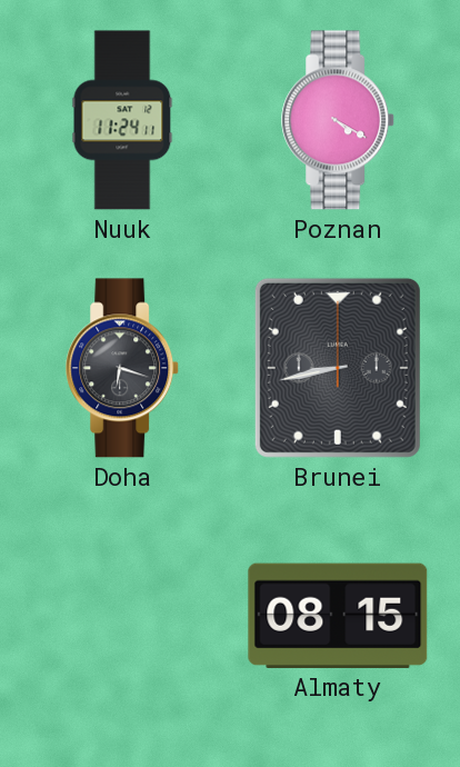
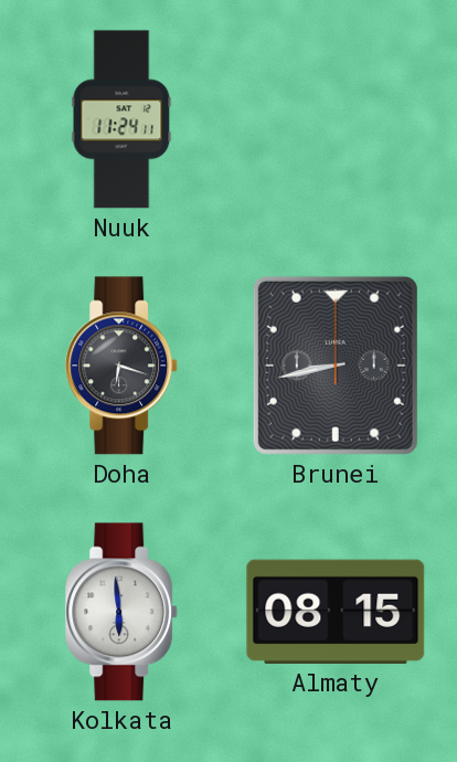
Poznan: 4:20 -> none (339, 120)
Kolkata: none -> 5:59 (123, 612)
